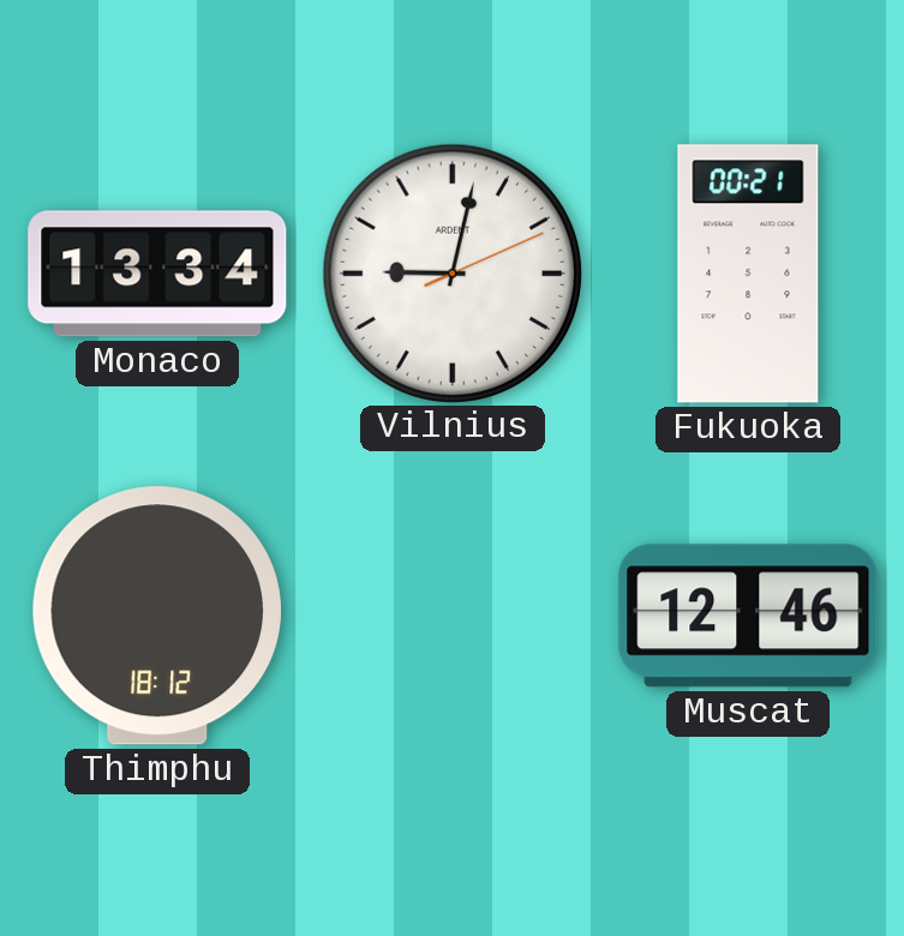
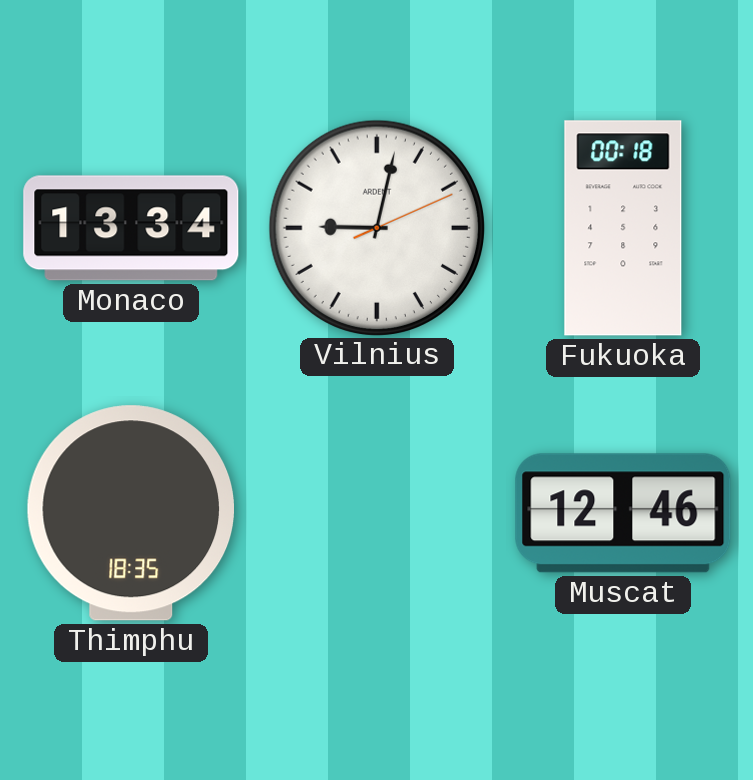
Fukuoka: 00:21 -> 00:18 (623, 228)
Thimphu: 18:12 -> 18:35 (130, 513)
